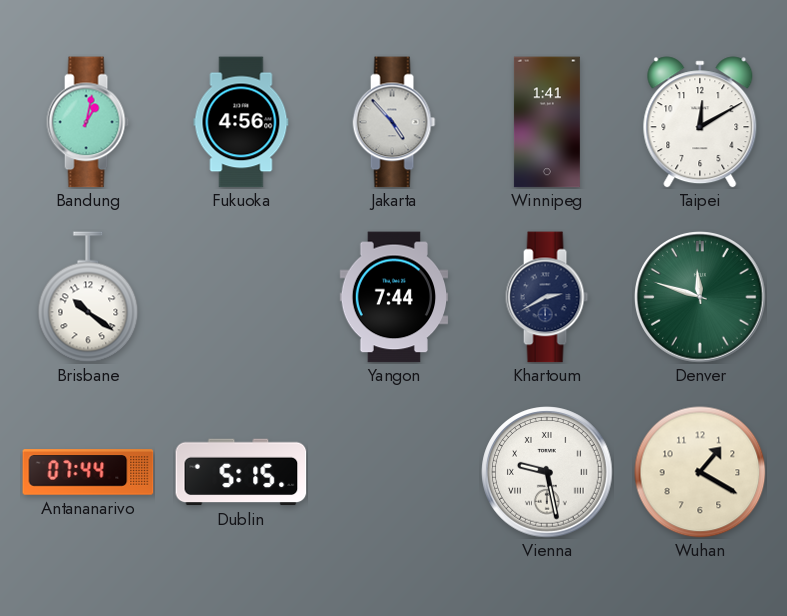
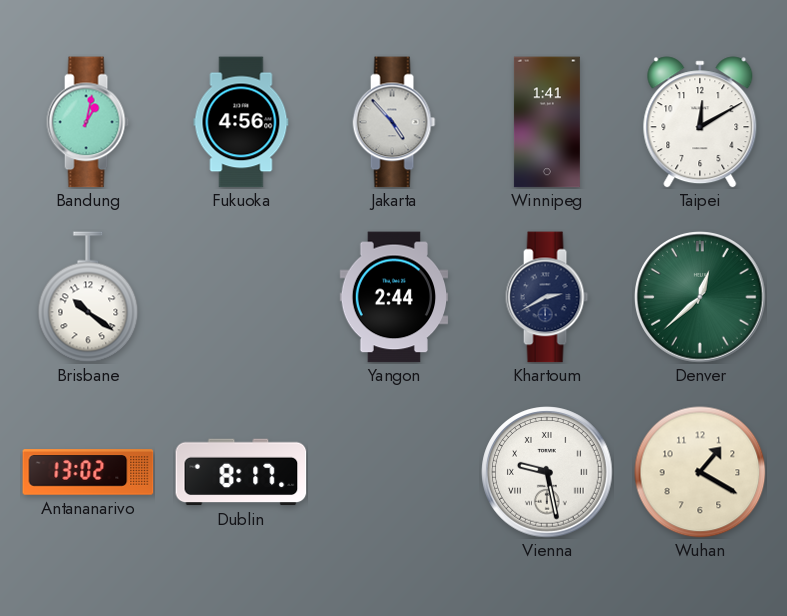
Yangon: 7:44 -> 2:44 (394, 297)
Denver: 11:48 -> 12:38 (700, 297)
Antananarivo: 07:44 -> 13:02 (88, 472)
Dublin: 5:15 -> 8:17 (241, 472)
